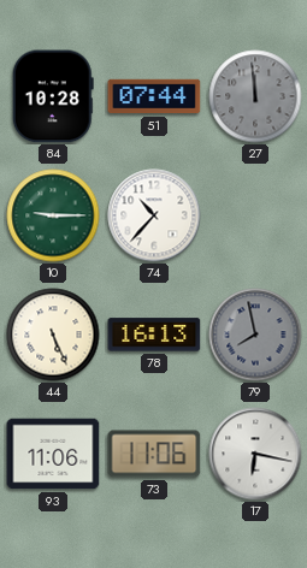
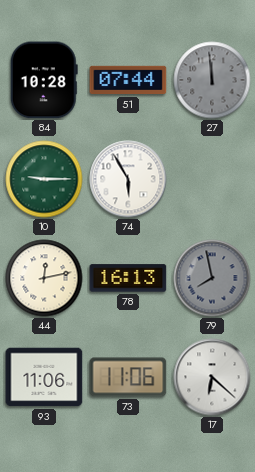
74: 10:37 -> 5:55 (128, 179)
44: 5:26 -> 12:13 (44, 278)
17: 6:17 -> 6:22 (212, 377)
